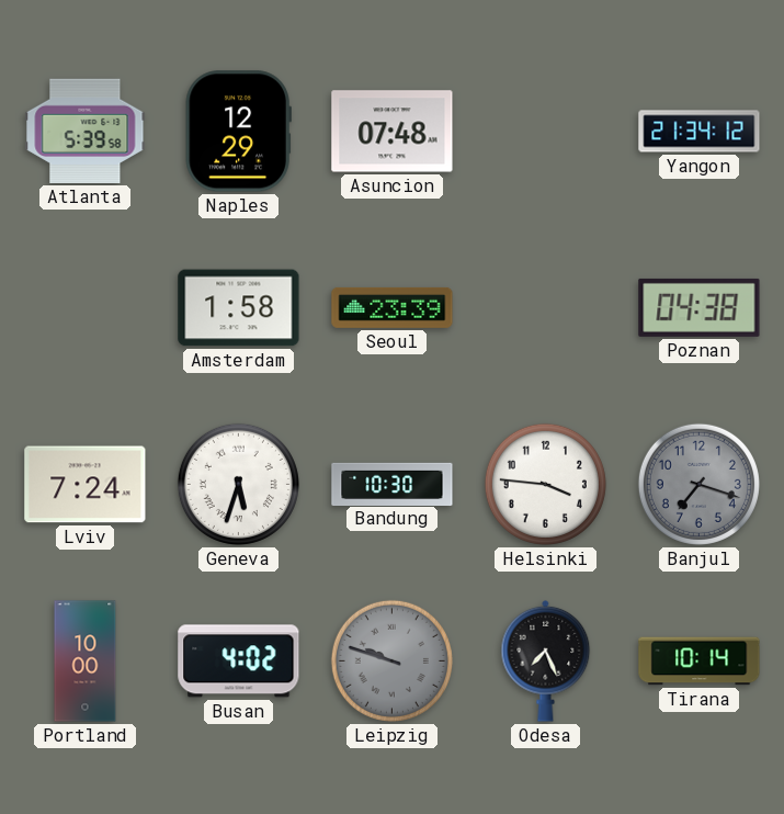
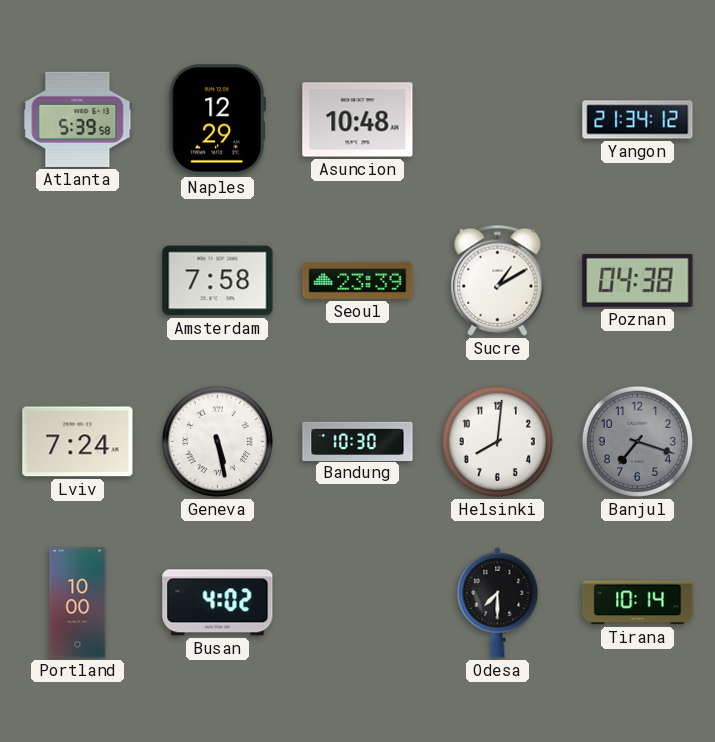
Asuncion: 07:48 -> 10:48 (358, 120)
Amsterdam: 1:58 -> 7:58 (218, 281)
Sucre: none -> 1:10 (498, 280)
Geneva: 5:33 -> 5:28 (217, 441)
Helsinki: 3:46 -> 8:01 (497, 441)
Leipzig: 9:48 -> none (391, 660)
Odesa: 7:26 -> 7:30 (498, 602)
